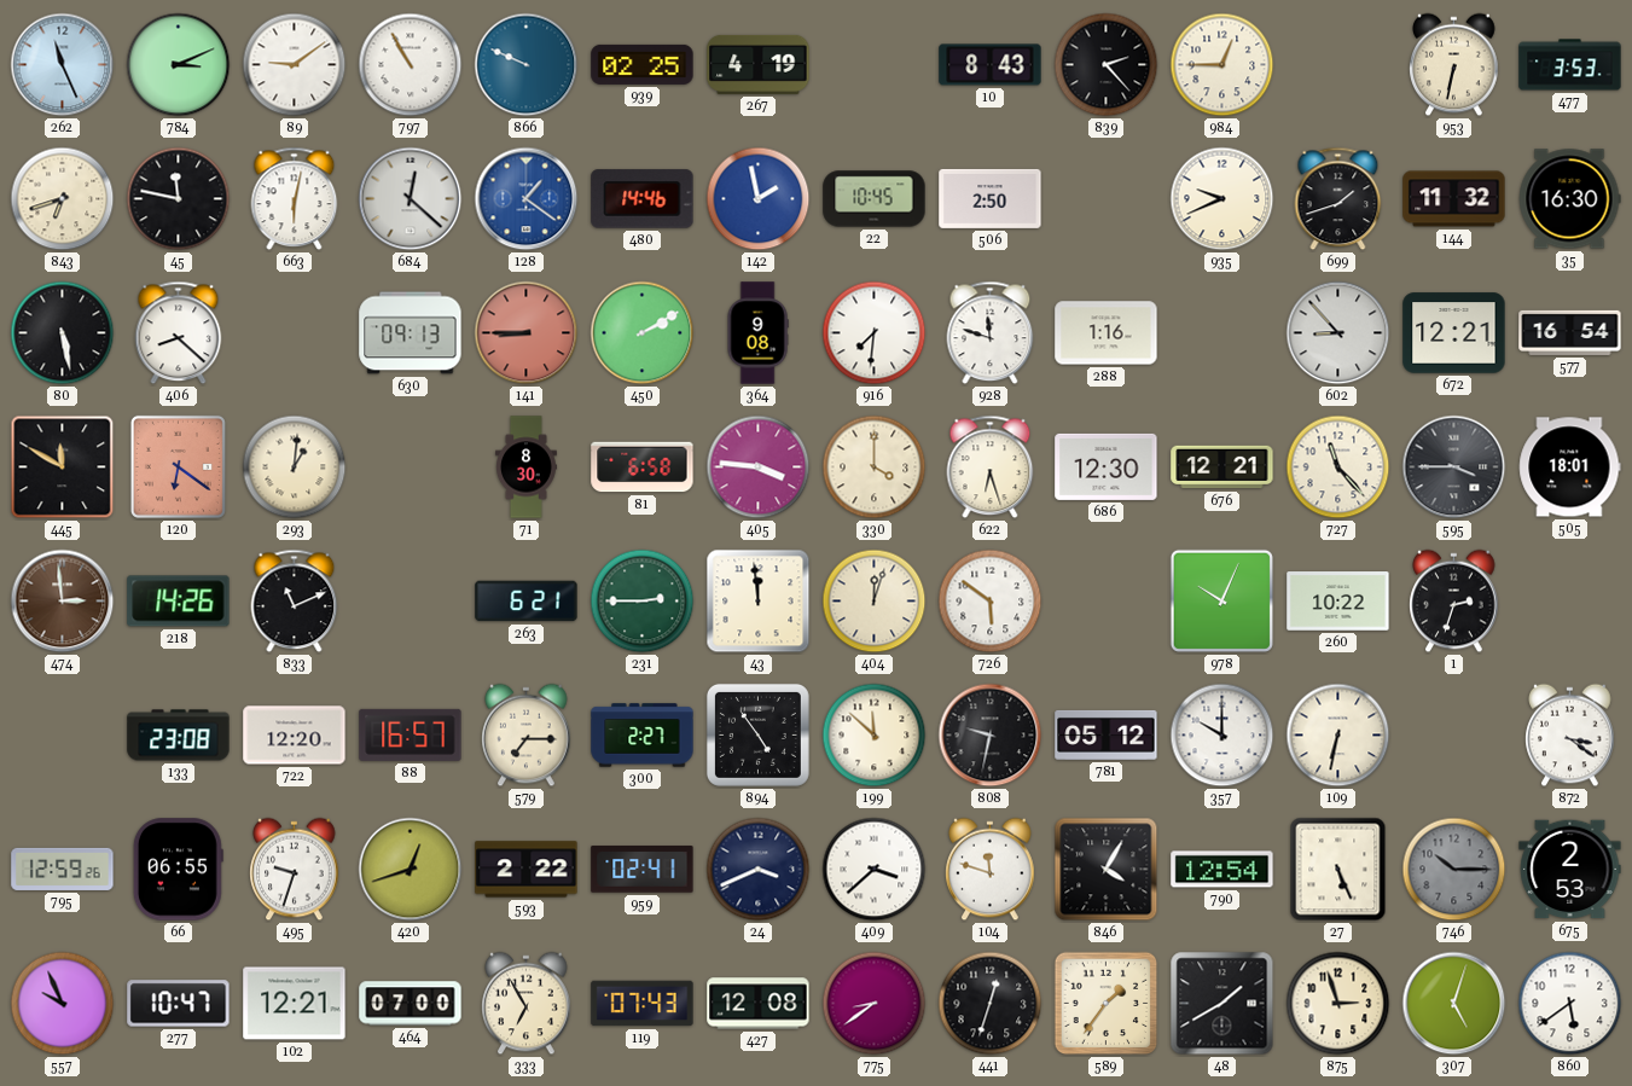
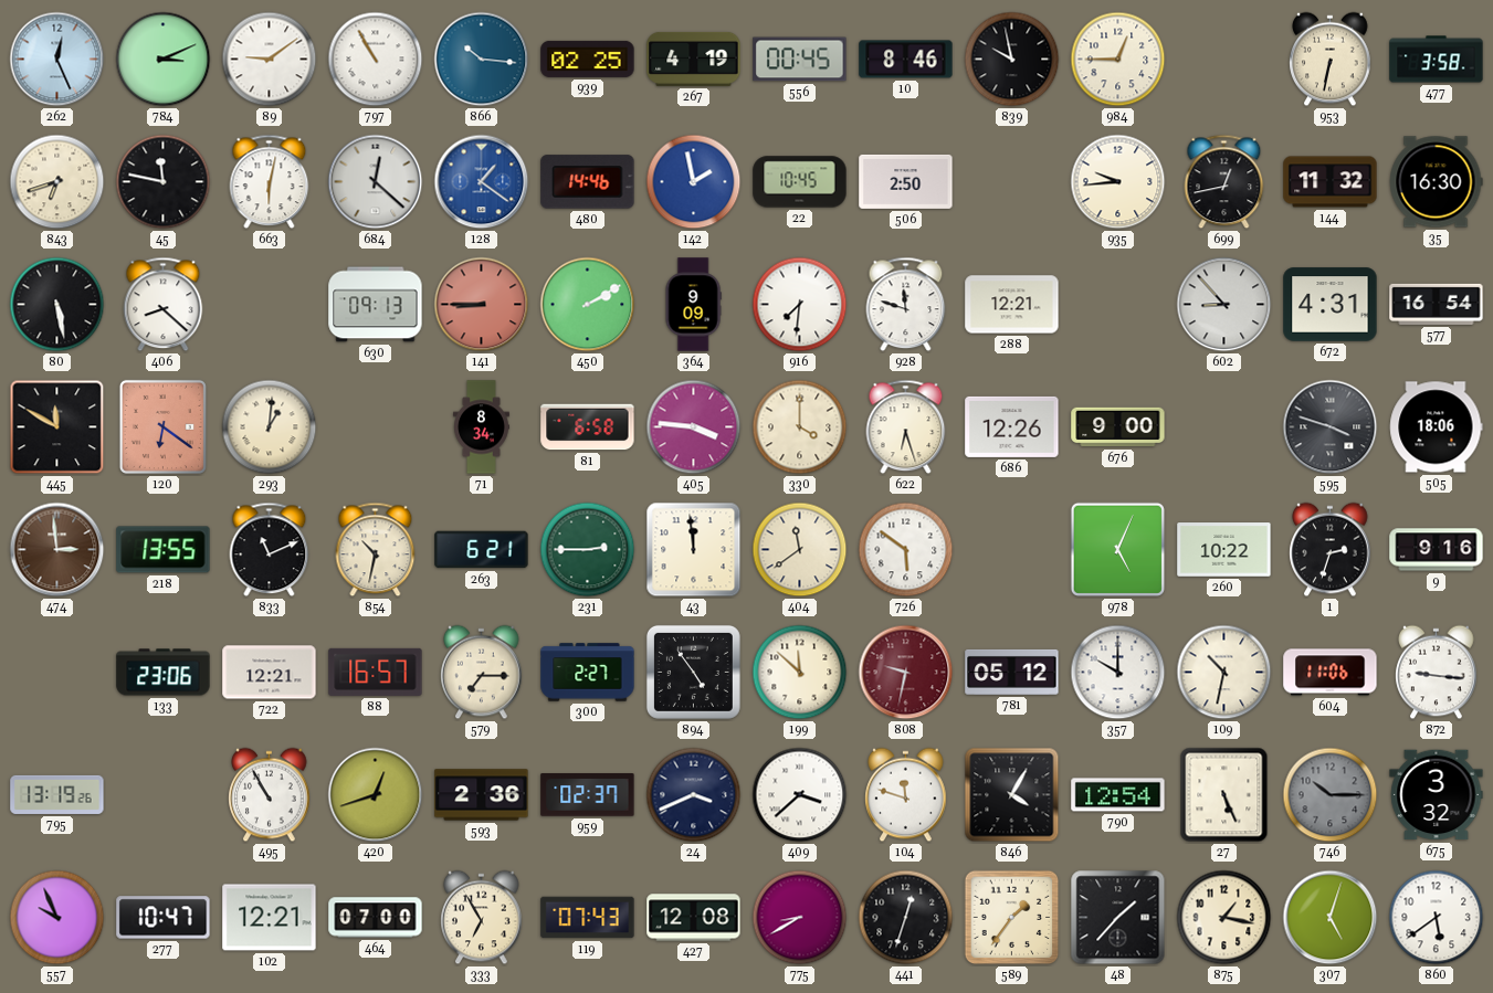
262: 11:26 -> 12:26 (57, 60)
866: 9:49 -> 10:16 (482, 60)
556: none -> 00:45 (800, 60)
10: 8:43 -> 8:46 (906, 60)
839: 2:23 -> 9:58 (1012, 60)
477: 3:53 -> 3:58 (1437, 60)
935: 9:41 -> 9:44 (1118, 182)
699: 1:42 -> 12:43 (1224, 182)
364: 9:08 -> 9:09 (693, 305)
288: 1:16 -> 12:21 (1012, 305)
672: 12:21 -> 4:31 (1331, 305)
71: 8:30 -> 8:34 (482, 427)
686: 12:30 -> 12:26 (1012, 426)
676: 12:21 -> 9:00 (1118, 427)
727: 11:23 -> none (1338, 467)
595: 3:45 -> 3:48 (1331, 427)
505: 18:01 -> 18:06 (1437, 427)
218: 14:26 -> 13:55 (164, 550)
854: none -> 10:32 (376, 550)
404: 12:03 -> 11:39 (800, 550)
978: 10:04 -> 5:04 (1117, 549)
9: none -> 9:16 (1437, 550)
133: 23:08 -> 23:06 (164, 673)
722: 12:20 -> 12:21 (270, 673)
808 dial: black -> burgundy (906, 673)
109: 6:32 -> 10:32 (1224, 673)
604: none -> 11:06 (1331, 673)
872: 3:21 -> 9:16 (1437, 673)
795: 12:59 -> 13:19 (57, 794)
66: 06:55 -> none (178, 870)
495: 9:33 -> 10:55 (270, 795)
593: 2:22 -> 2:36 (482, 795)
959: 02:41 -> 02:37 (588, 795)
675: 2:53 -> 3:32 (1437, 795)
775: 8:39 -> 8:40 (800, 918)
48: 1:40 -> 1:37 (1118, 918)
875: 2:57 -> 1:17 (1224, 918)
